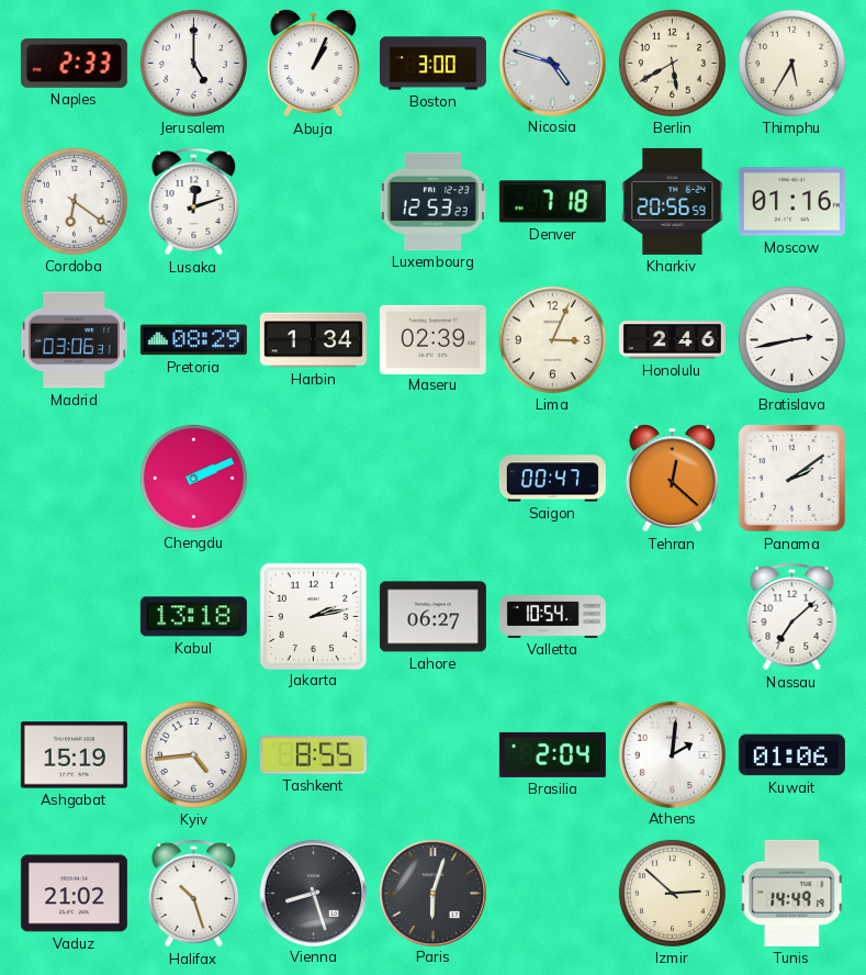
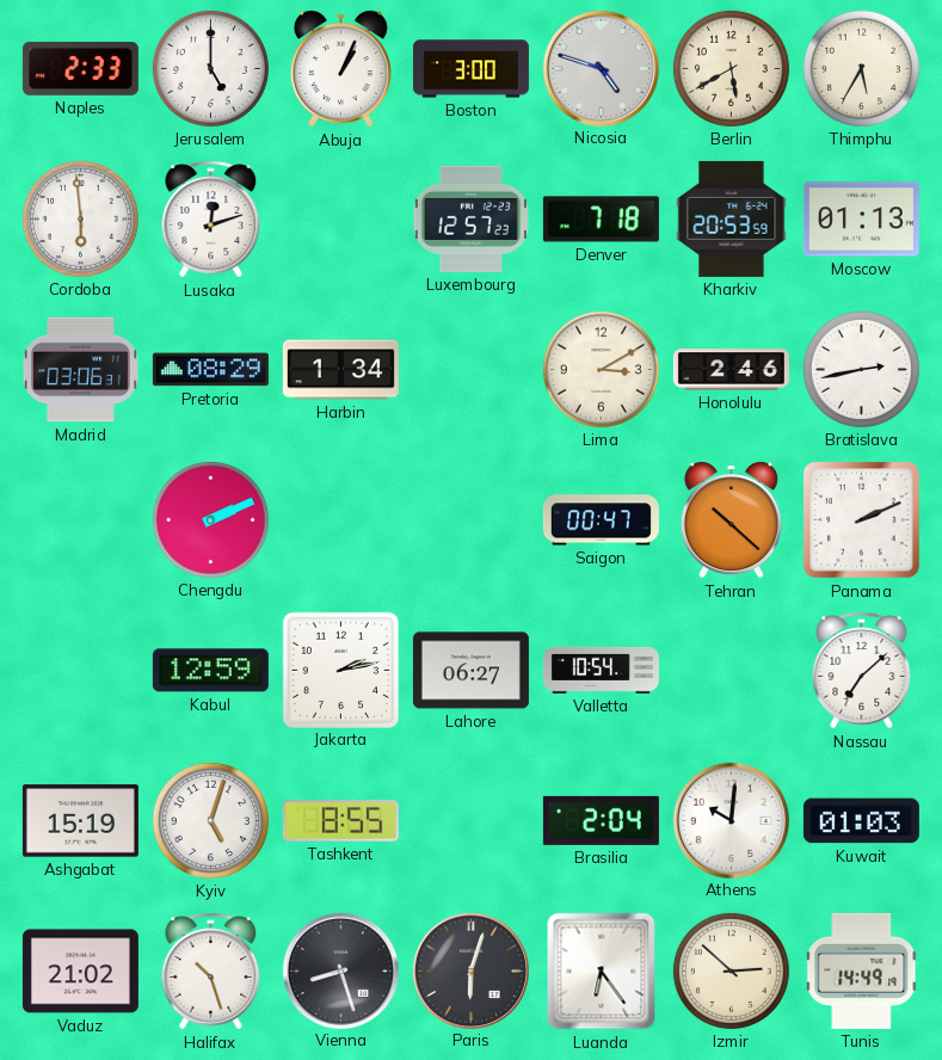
Cordoba: 6:21 -> 5:59 (80, 218)
Luxembourg: 12:53 -> 12:57 (470, 218)
Kharkiv: 20:56 -> 20:53 (732, 218)
Moscow: 01:16 -> 01:13 (861, 220)
Maseru: 02:39 -> none (432, 339)
Lima: 3:04 -> 3:10 (601, 369)
Tehran: 12:22 -> 10:22 (731, 520)
Panama: 2:09 -> 2:11 (862, 520)
Kabul: 13:18 -> 12:59 (210, 671)
Kyiv: 4:44 -> 5:03 (210, 820)
Athens: 2:01 -> 10:01 (731, 820)
Kuwait: 01:06 -> 01:03 (861, 821)
Luanda: none -> 6:24 (602, 972)
